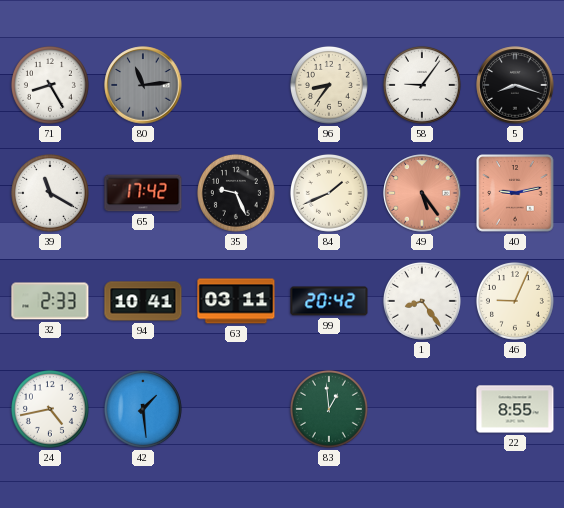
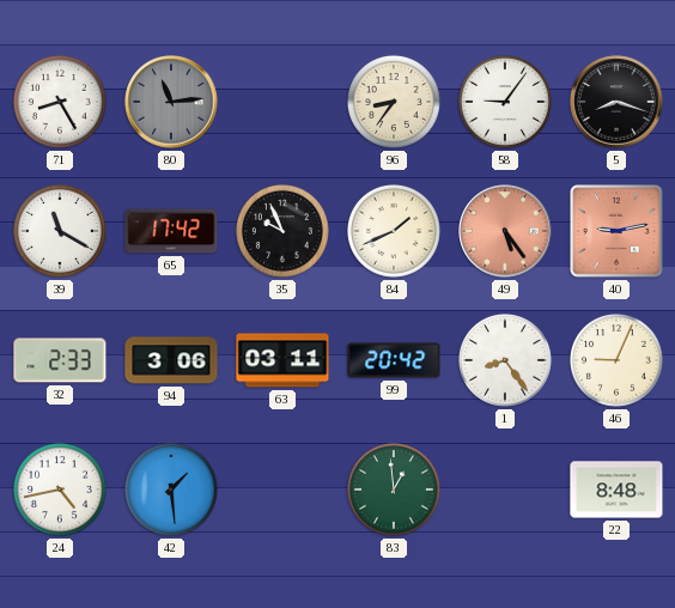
35: 9:26 -> 9:56 (282, 231)
94: 10:41 -> 3:06 (171, 360)
22: 8:55 -> 8:48 (616, 490)
